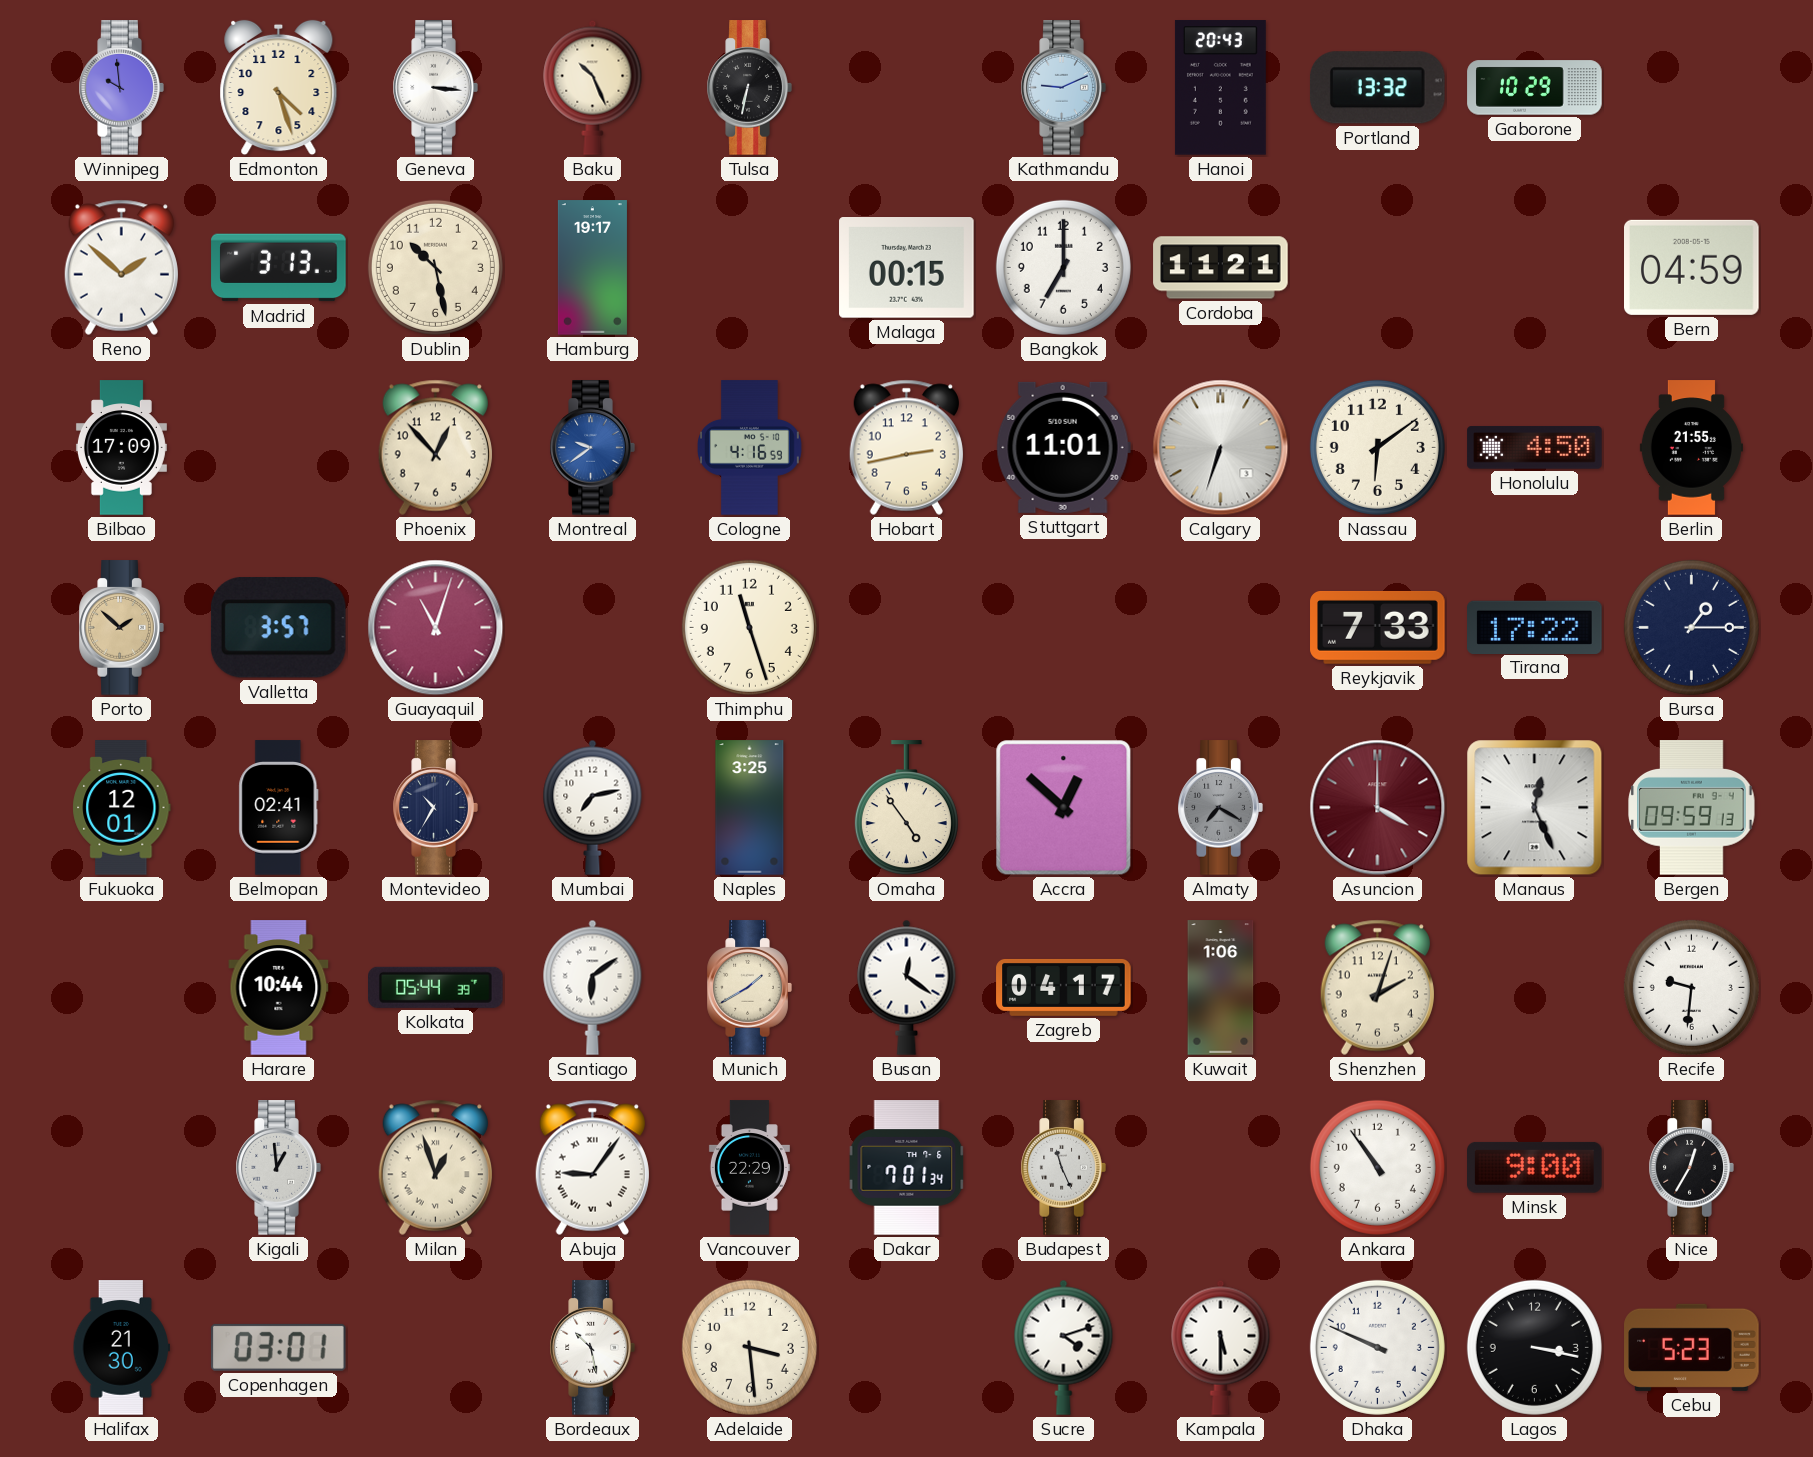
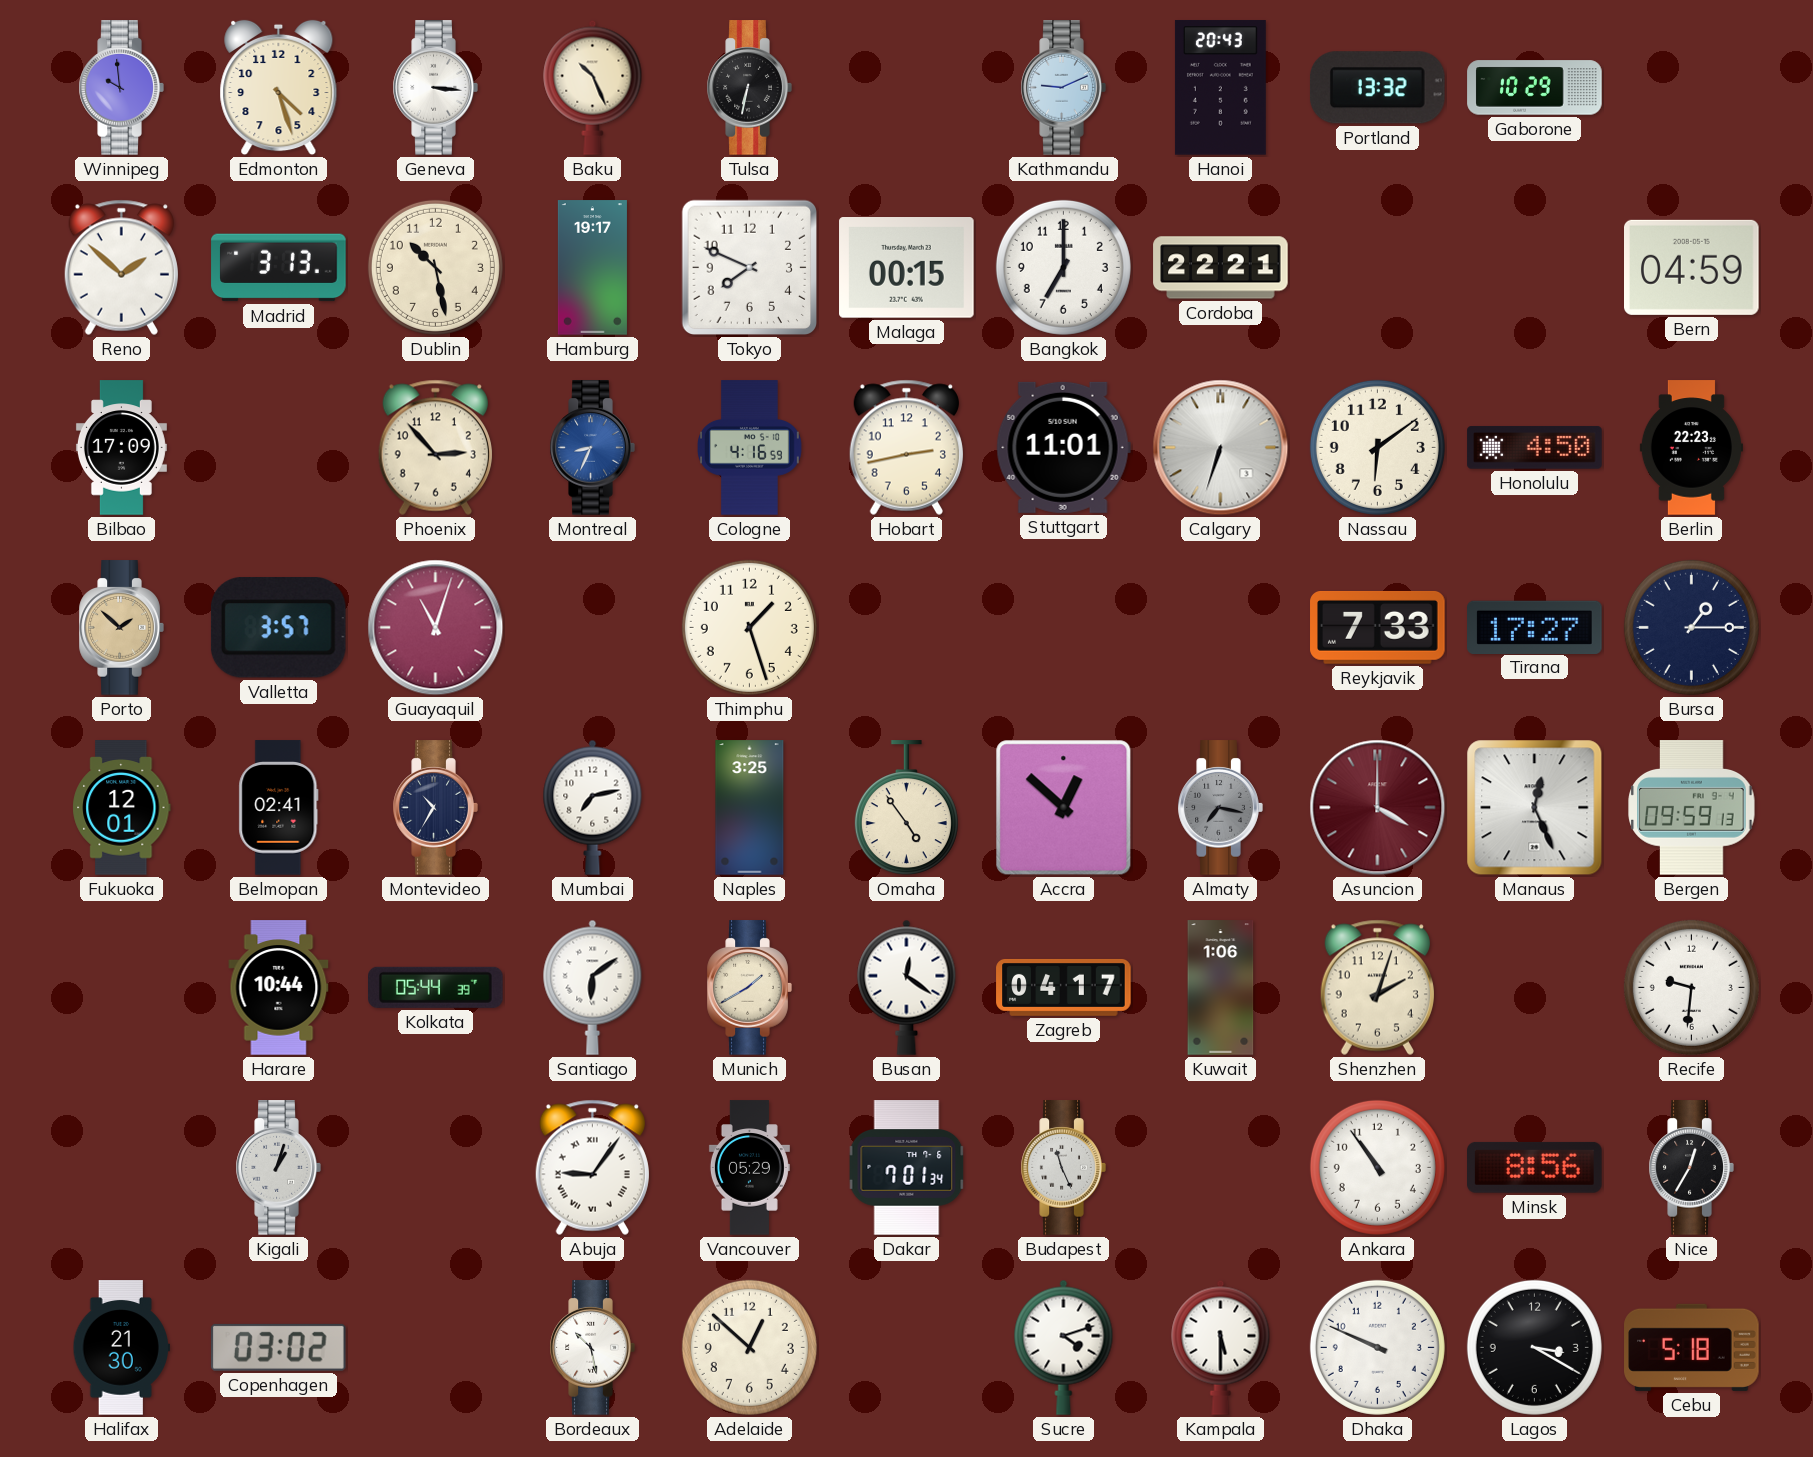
Tokyo: none -> 7:49 (750, 268)
Cordoba: 11:21 -> 22:21 (1221, 268)
Phoenix: 12:53 -> 2:53 (435, 447)
Montreal: 9:39 -> 8:34 (592, 448)
Berlin: 21:55 -> 22:23 (1691, 448)
Thimphu: 11:27 -> 1:27 (749, 627)
Tirana: 17:22 -> 17:27 (1535, 627)
Almaty: 7:20 -> 7:17 (1220, 808)
Kigali: 12:59 -> 1:03 (278, 1168)
Milan: 12:57 -> none (435, 1167)
Vancouver: 22:29 -> 05:29 (749, 1168)
Minsk: 9:00 -> 8:56 (1535, 1167)
Copenhagen: 03:01 -> 03:02 (278, 1347)
Adelaide: 3:29 -> 12:52 (749, 1347)
Lagos: 3:17 -> 3:20 (1534, 1347)
Cebu: 5:23 -> 5:18 (1692, 1347)
